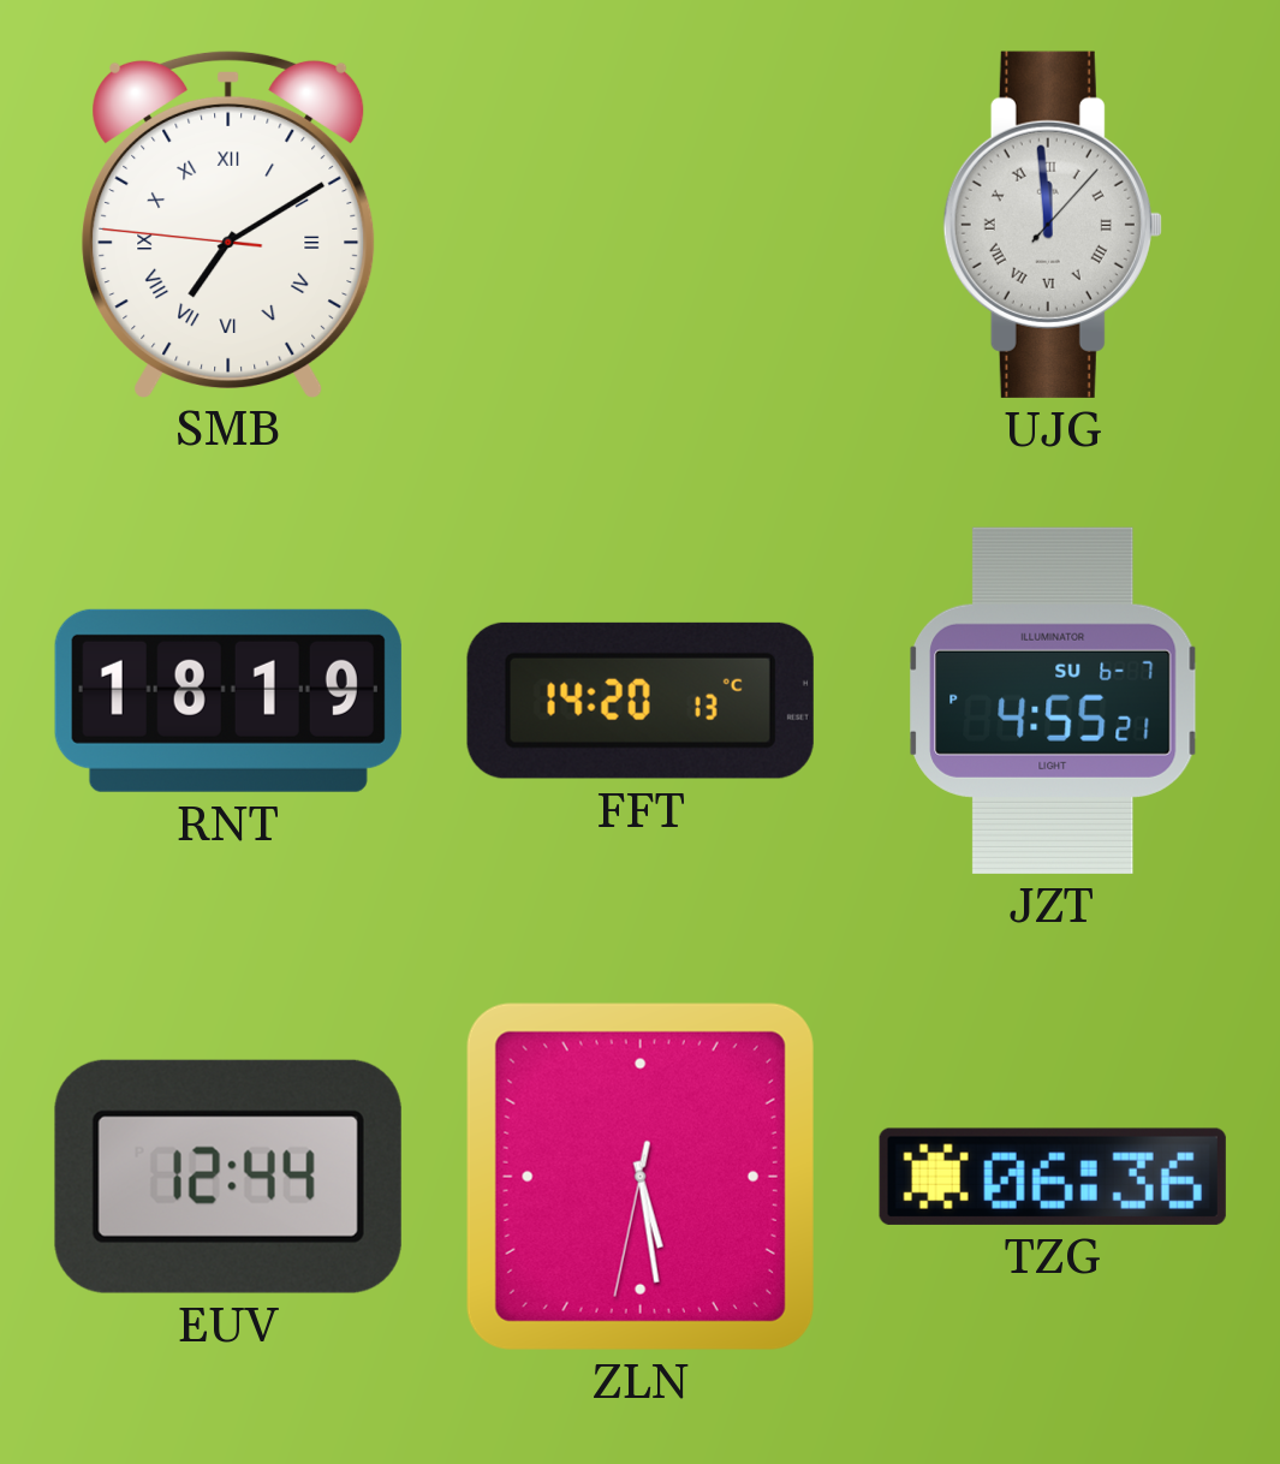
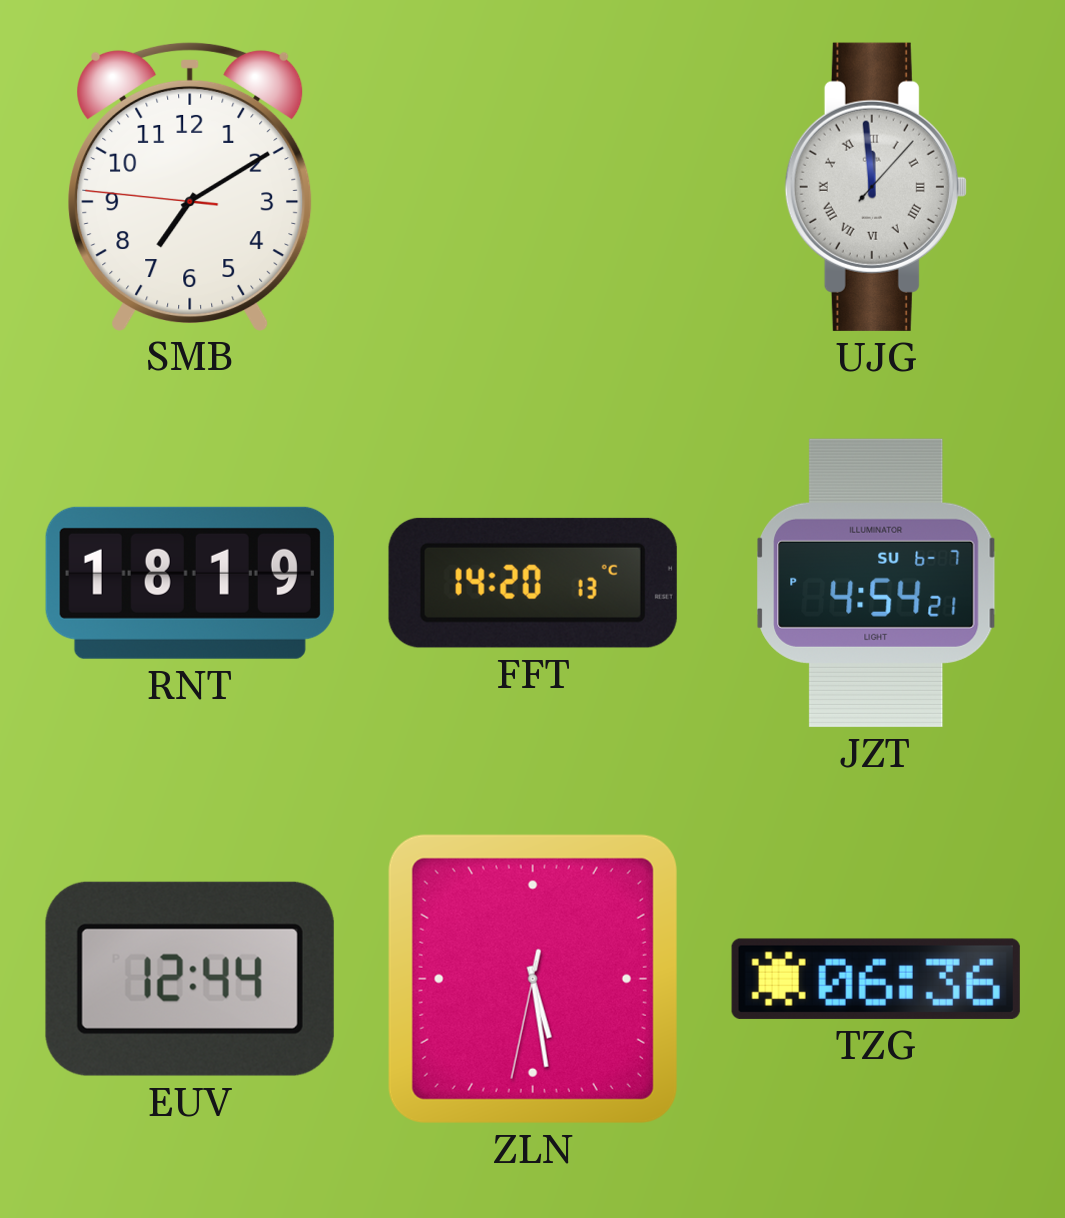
SMB numerals: Roman -> Arabic (190, 186)
JZT: 4:55 -> 4:54 (876, 583)
